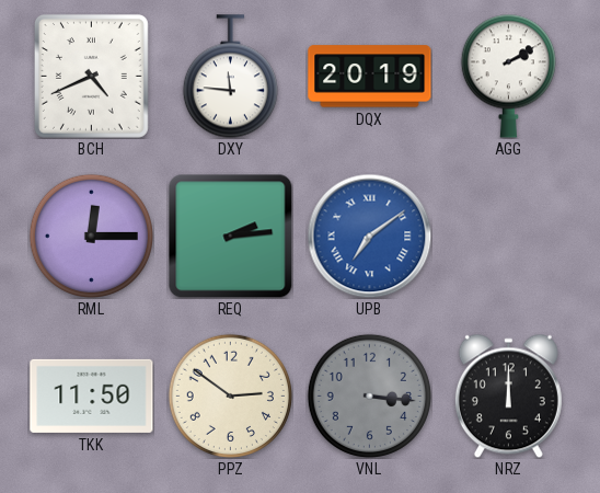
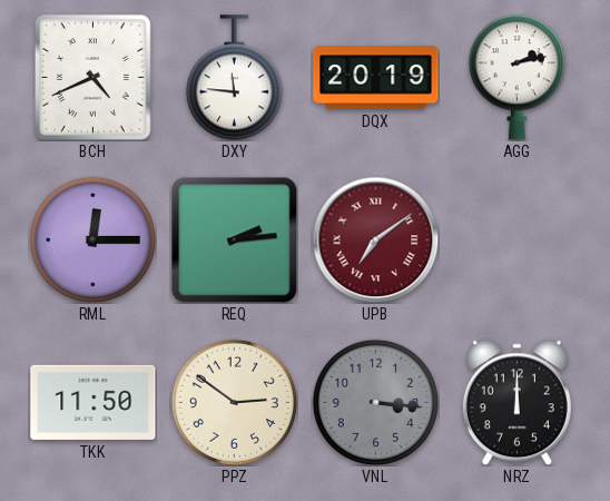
AGG: 2:10 -> 2:13 (516, 77)
UPB dial: blue -> burgundy (375, 239)
